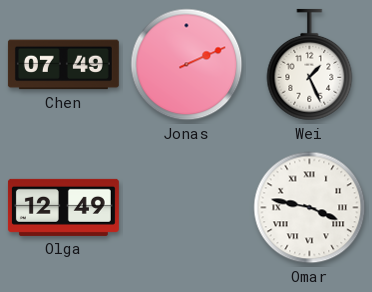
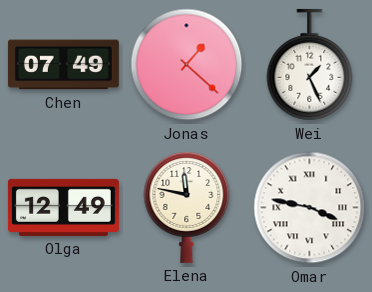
Jonas: 2:11 -> 1:22 (187, 65)
Elena: none -> 11:47 (187, 207)
